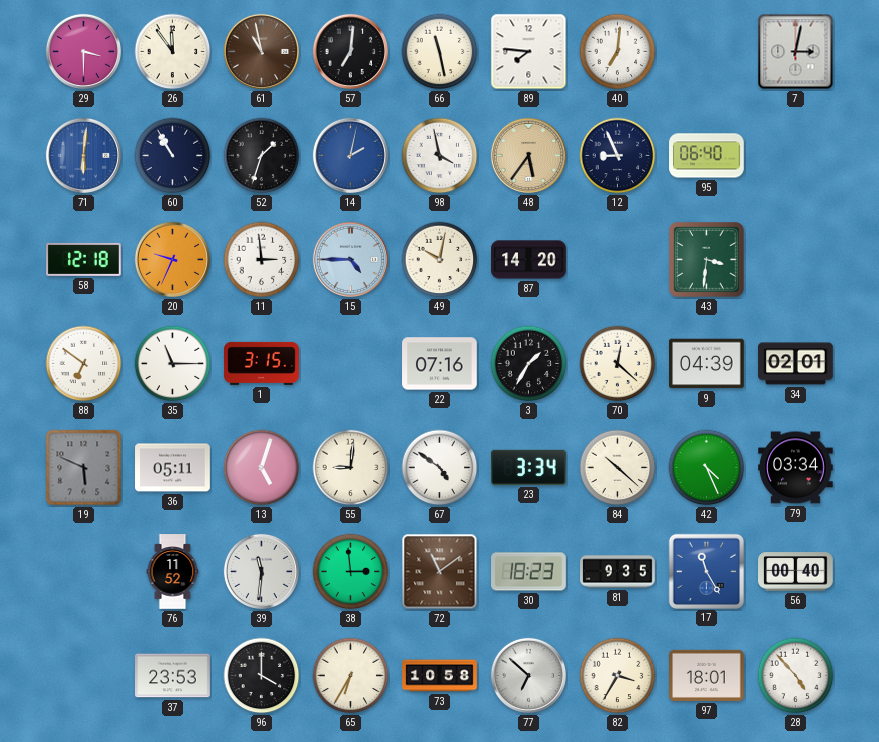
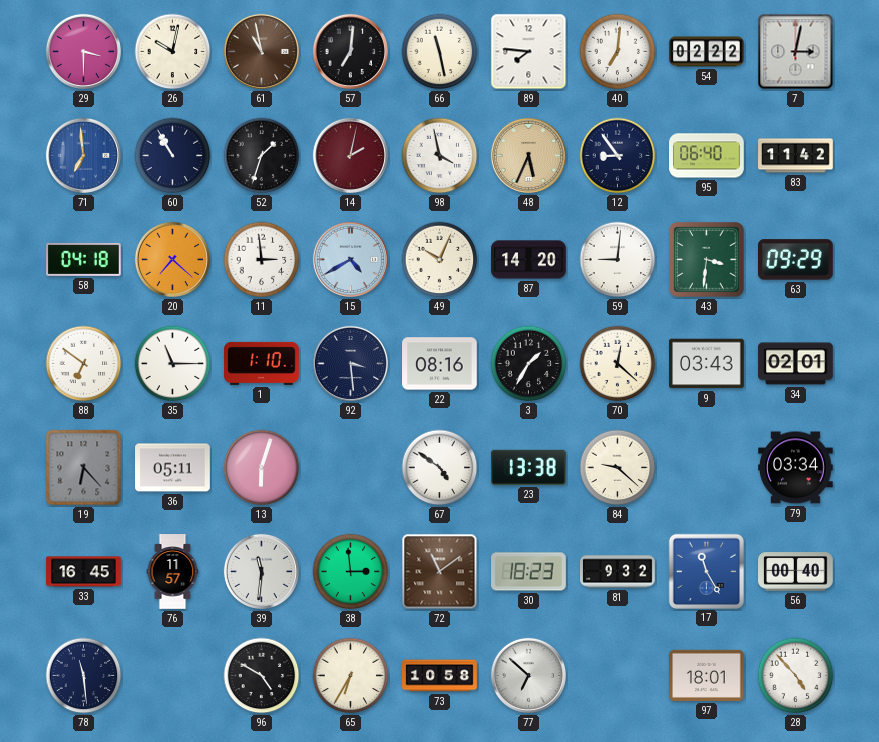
26: 11:54 -> 10:02 (173, 52)
54: none -> 02:22 (707, 52)
71: 6:01 -> 6:59 (83, 155)
14 dial: blue -> burgundy (350, 155)
48: 5:36 -> 5:34 (528, 155)
12: 8:56 -> 8:54 (618, 156)
83: none -> 11:42 (796, 156)
58: 12:18 -> 04:18 (84, 259)
20: 9:34 -> 7:22 (172, 259)
15: 4:45 -> 4:40 (350, 259)
49: 10:02 -> 10:04 (440, 260)
59: none -> 9:01 (618, 260)
63: none -> 09:29 (796, 260)
1: 3:15 -> 1:10 (262, 363)
92: none -> 3:29 (350, 363)
22: 07:16 -> 08:16 (440, 364)
9: 04:39 -> 03:43 (707, 364)
19: 5:49 -> 6:23 (84, 468)
13: 5:03 -> 6:03 (262, 468)
55: 9:01 -> none (351, 468)
23: 3:34 -> 13:38 (529, 467)
84: 10:22 -> 9:22 (618, 468)
42: 4:26 -> none (707, 468)
33: none -> 16:45 (84, 572)
76: 11:52 -> 11:57 (173, 572)
81: 9:35 -> 9:32 (618, 572)
78: none -> 11:29 (84, 676)
37: 23:53 -> none (173, 676)
96: 4:00 -> 4:50 (262, 676)
82: 3:35 -> none (618, 676)
